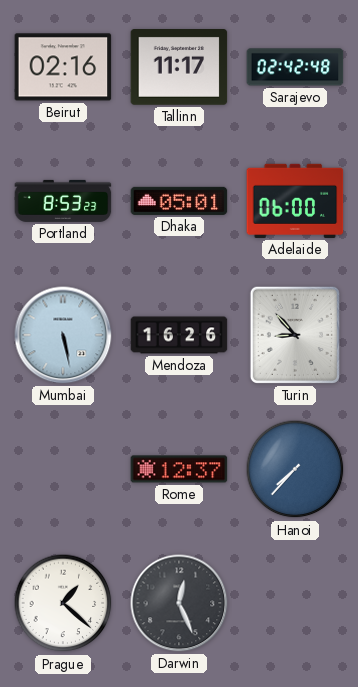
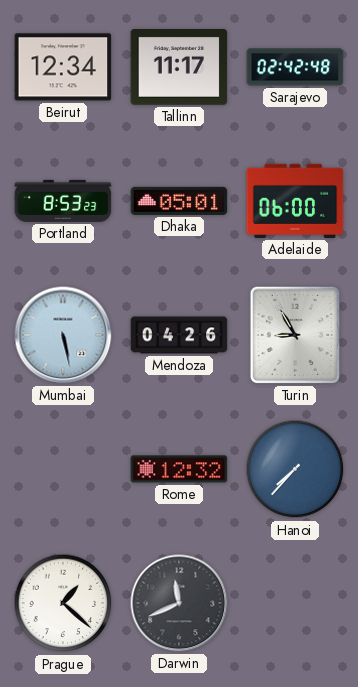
Beirut: 02:16 -> 12:34 (63, 67)
Mendoza: 16:26 -> 04:26 (179, 335)
Turin: 8:53 -> 8:55 (295, 335)
Rome: 12:37 -> 12:32 (179, 469)
Darwin: 12:26 -> 11:41 (179, 603)
